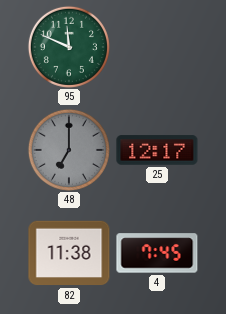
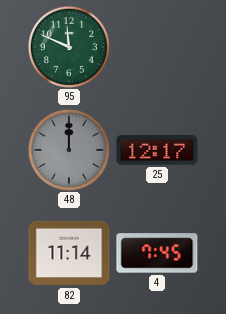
48: 7:00 -> 12:00 (69, 150)
82: 11:38 -> 11:14 (69, 253)
